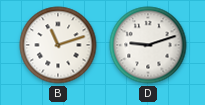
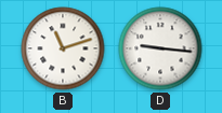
D: 9:12 -> 9:16 (160, 48)
